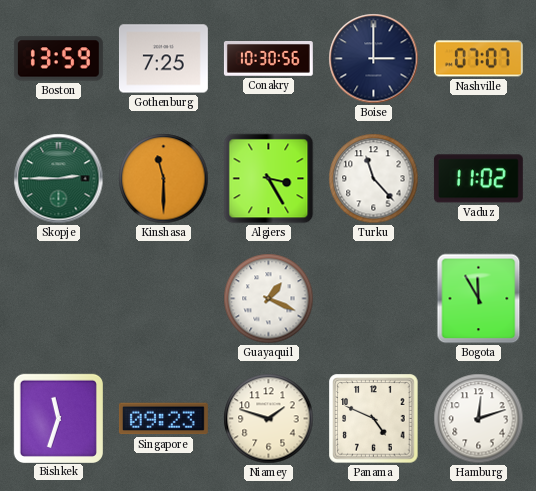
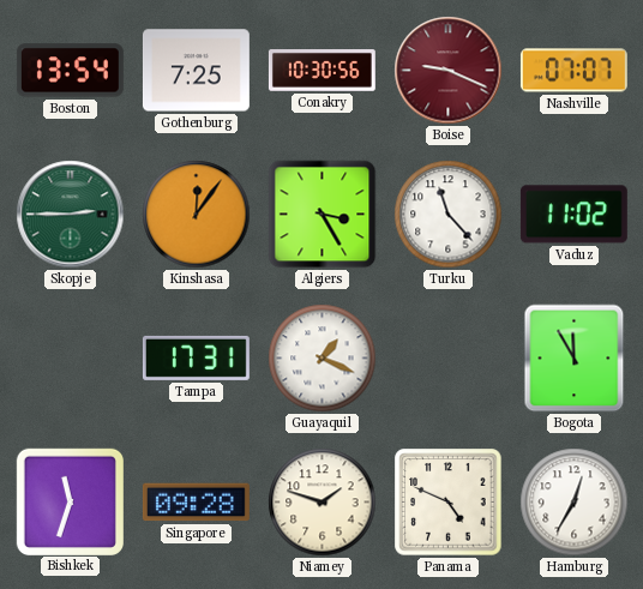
Boston: 13:59 -> 13:54 (70, 71)
Boise: 3:00 -> 9:19 (449, 71)
Boise dial: navy -> burgundy (449, 71)
Kinshasa: 11:30 -> 12:06 (197, 215)
Tampa: none -> 17:31 (196, 357)
Singapore: 09:23 -> 09:28 (196, 503)
Hamburg: 12:12 -> 12:35 (575, 503)
